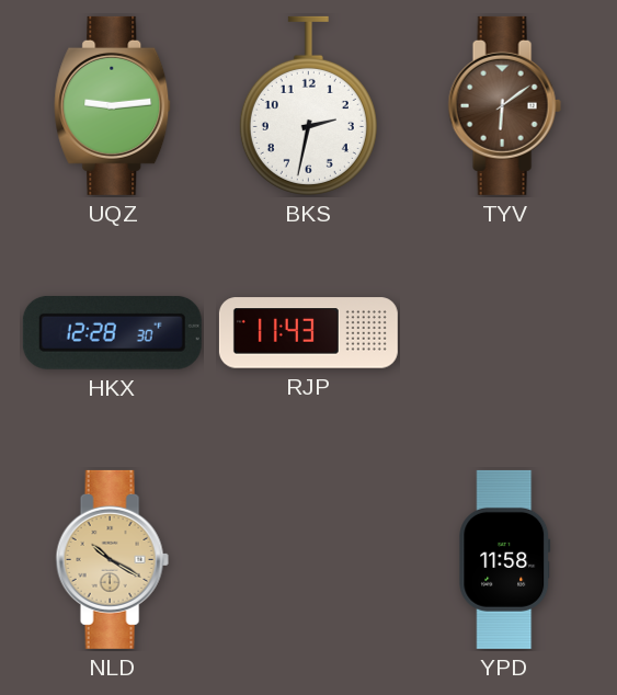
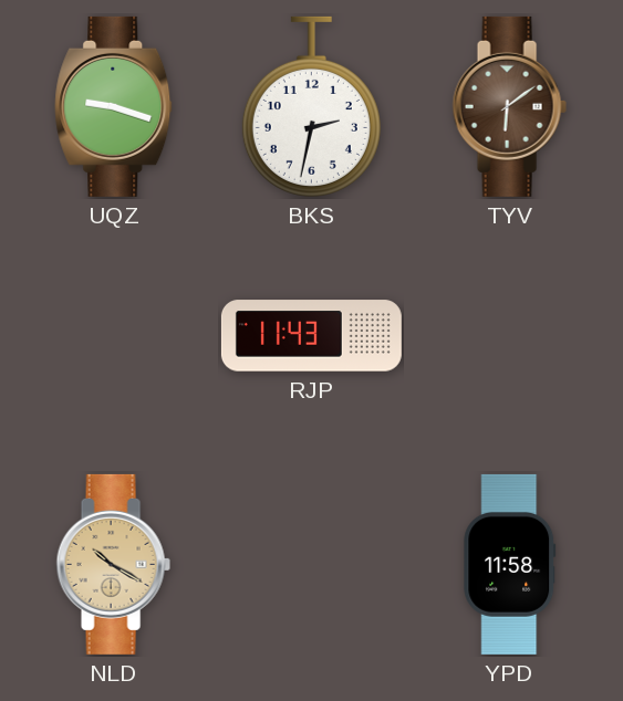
UQZ: 9:14 -> 9:18 (114, 106)
HKX: 12:28 -> none (112, 332)
